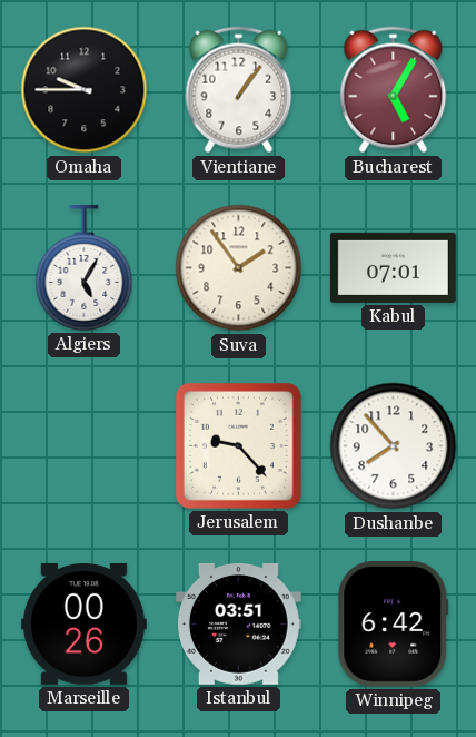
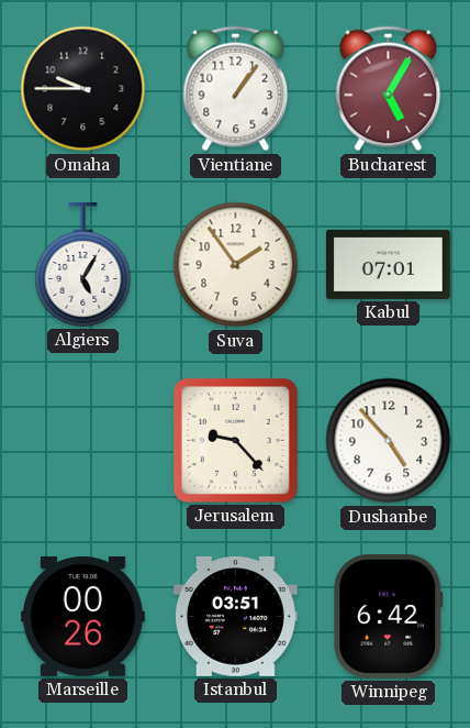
Dushanbe: 7:53 -> 4:53 (389, 441)
